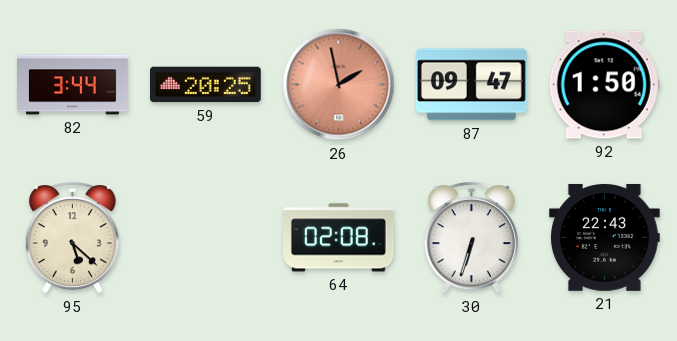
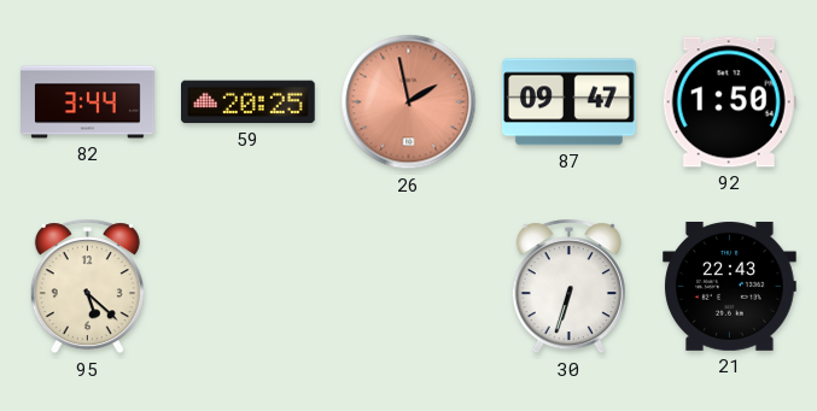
64: 02:08 -> none (339, 238)
